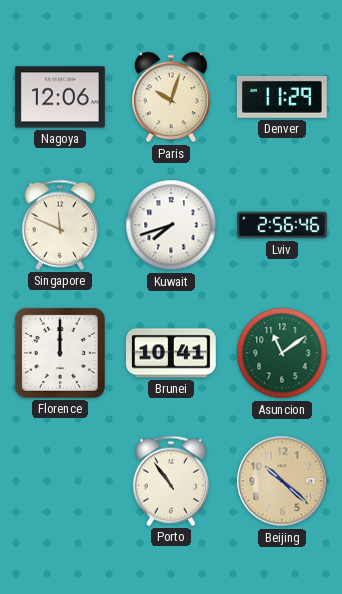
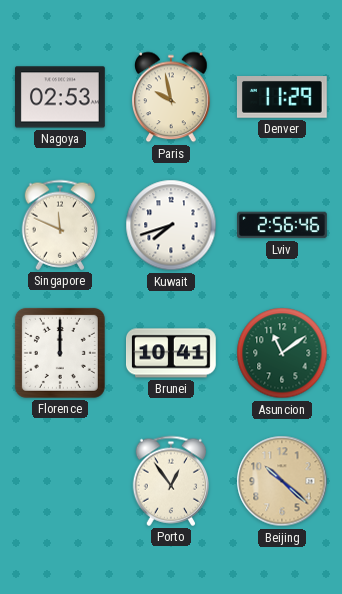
Nagoya: 12:06 -> 02:53 (61, 97)
Paris: 10:03 -> 9:58 (171, 97)
Porto: 10:54 -> 12:54 (171, 481)
